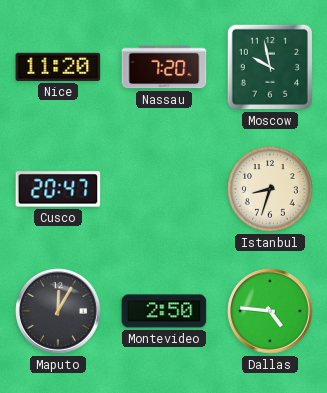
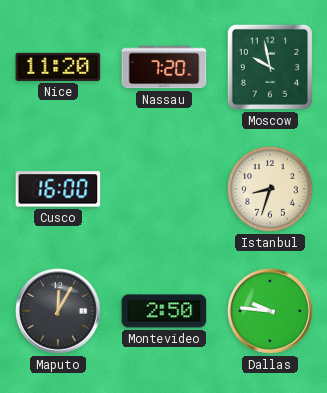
Cusco: 20:47 -> 16:00 (58, 189)
Dallas: 4:46 -> 9:46 (270, 311)
